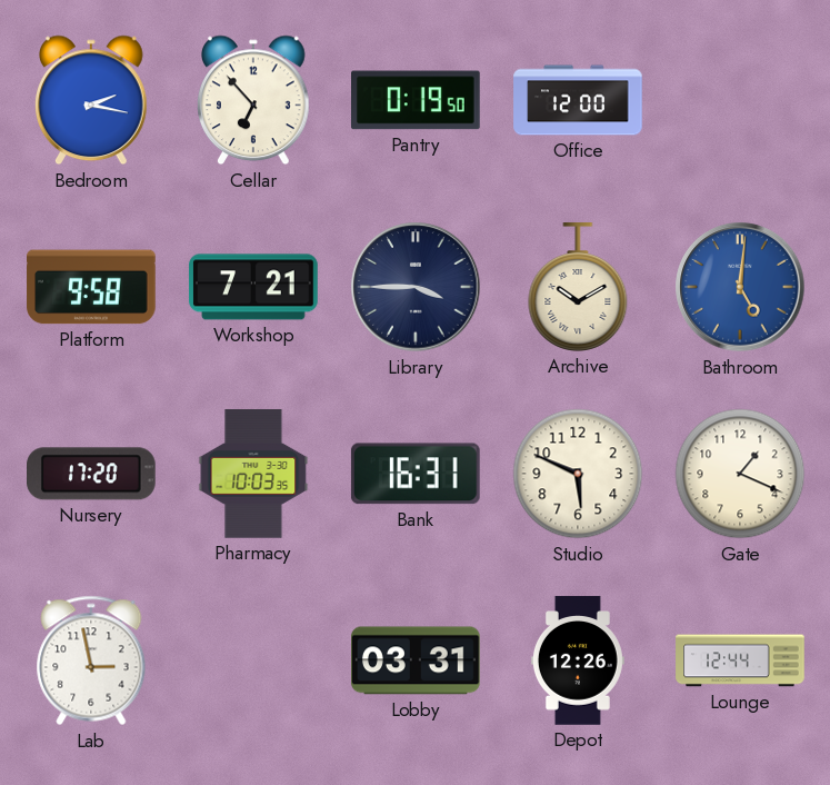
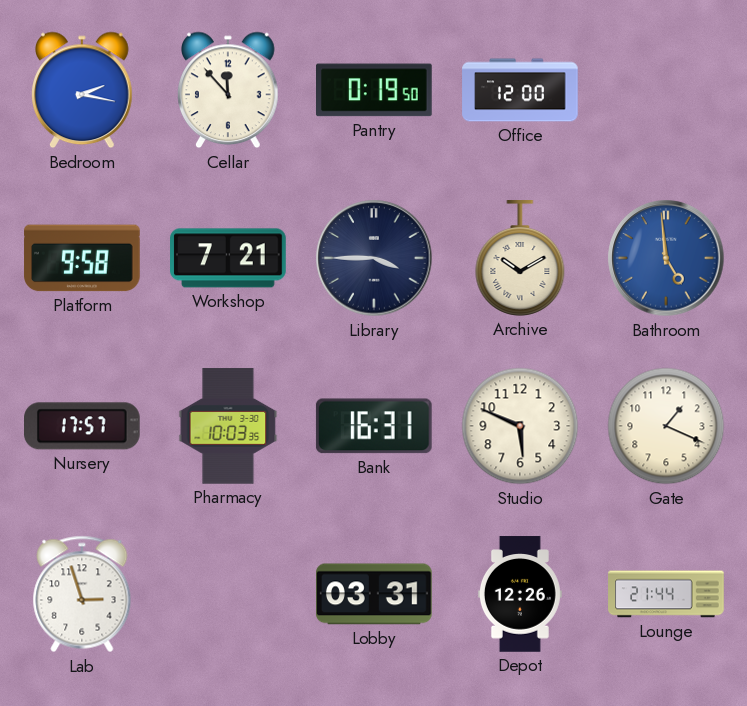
Cellar: 6:53 -> 11:53 (228, 90)
Bathroom: 5:01 -> 4:59 (666, 258)
Nursery: 17:20 -> 17:57 (83, 426)
Lab: 2:58 -> 2:57 (82, 594)
Lounge: 12:44 -> 21:44 (666, 594)
